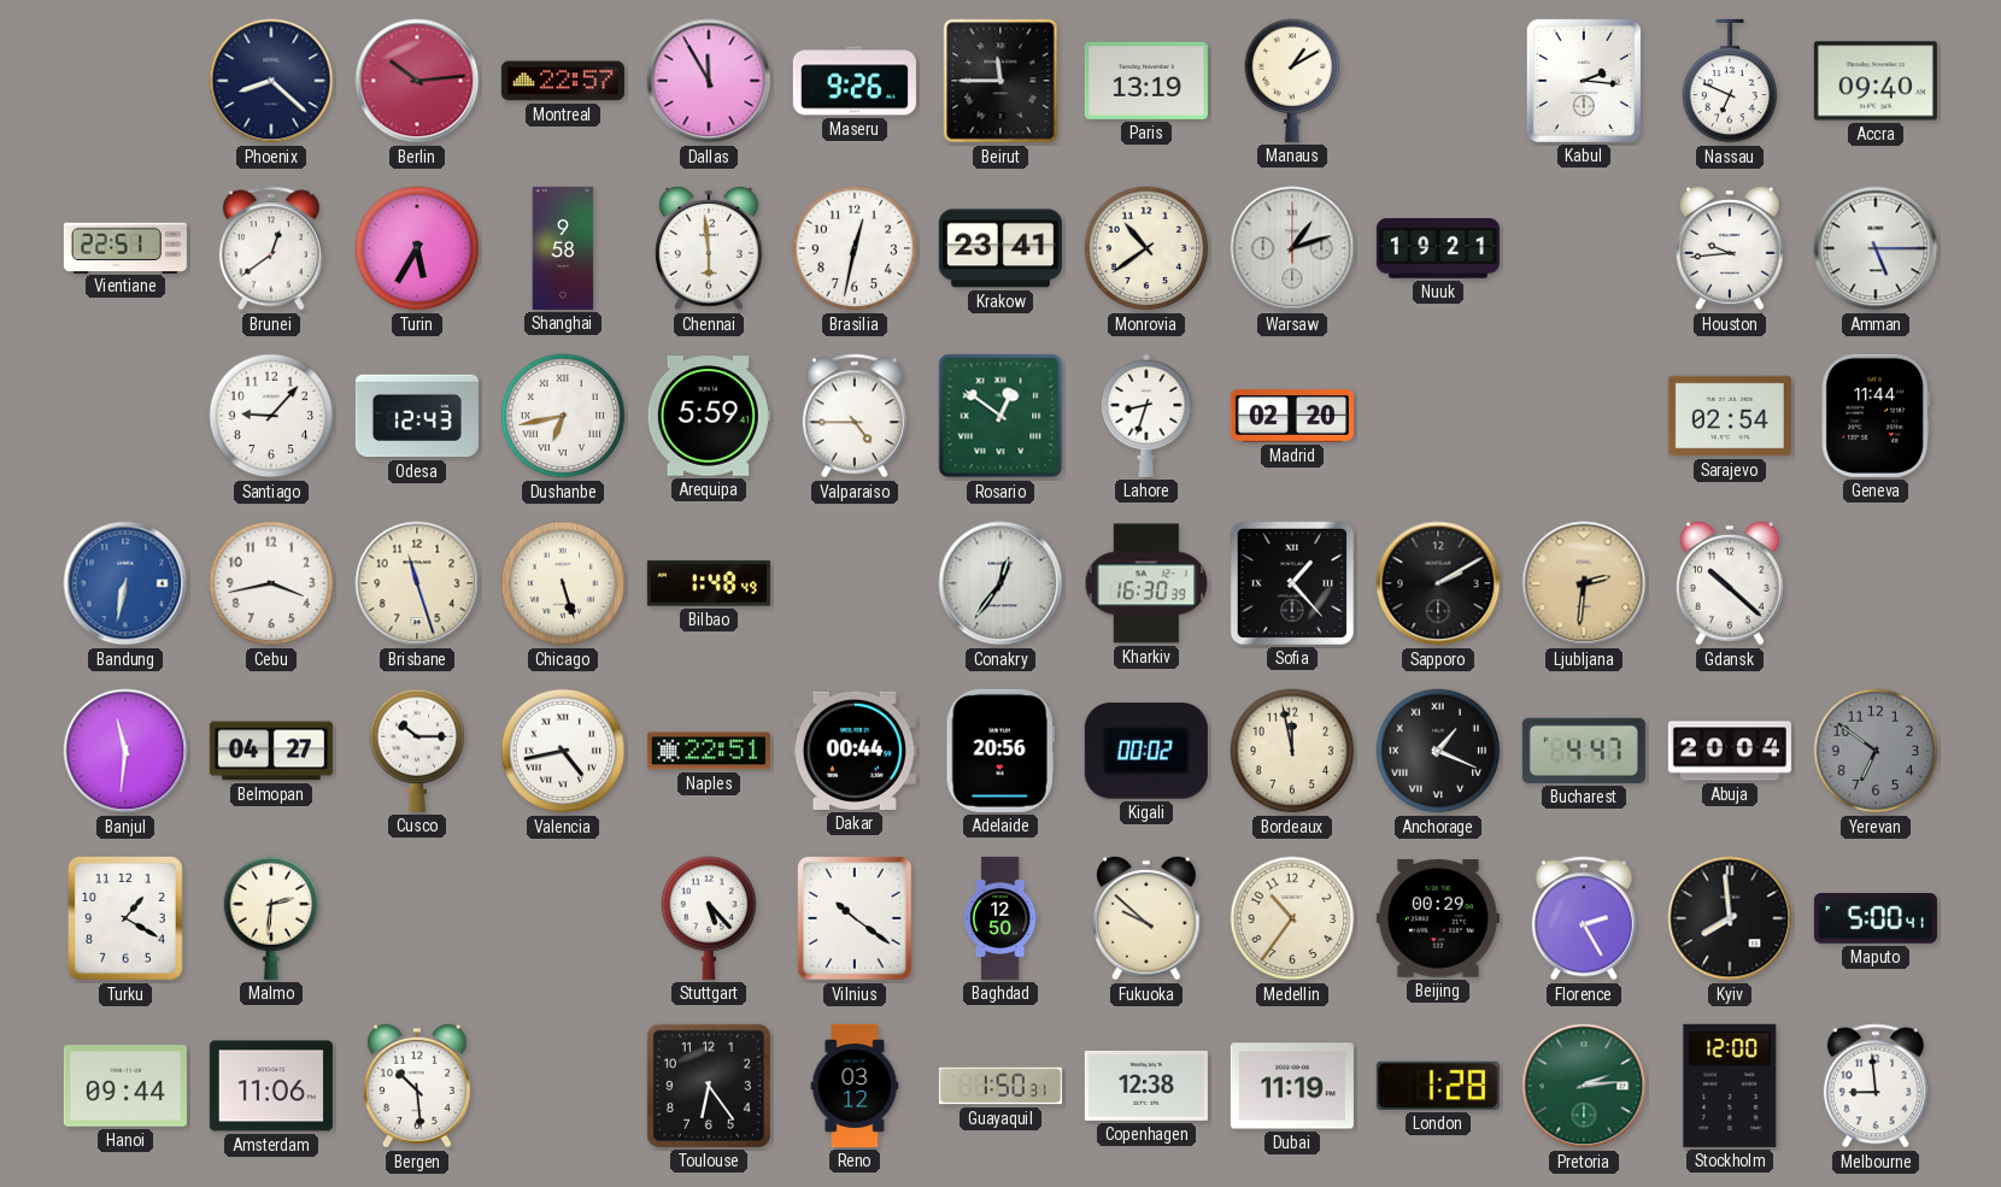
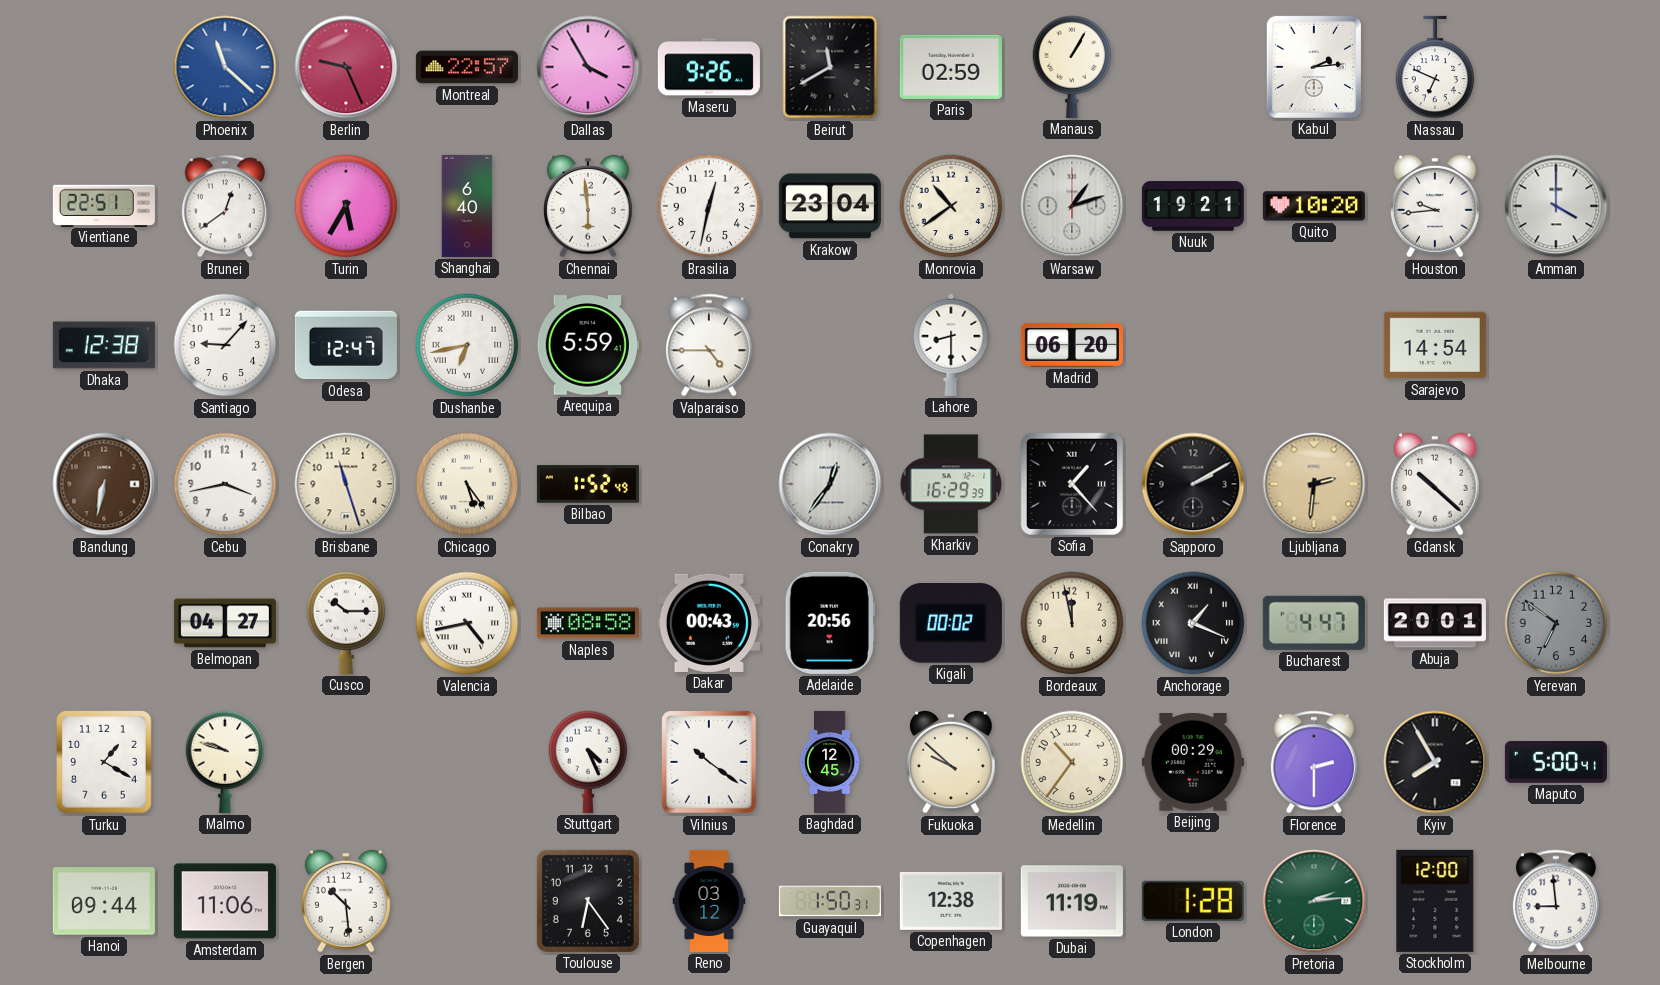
Phoenix: 8:22 -> 11:22 (225, 67)
Phoenix dial: navy -> blue (225, 67)
Berlin: 10:14 -> 9:26 (346, 67)
Dallas: 11:55 -> 3:55 (588, 67)
Beirut: 11:45 -> 11:40 (830, 67)
Paris: 13:19 -> 02:59 (951, 67)
Manaus: 1:10 -> 1:05 (1072, 67)
Kabul: 2:16 -> 2:14 (1314, 67)
Accra: 09:40 -> none (1876, 81)
Shanghai: 9:58 -> 6:40 (467, 206)
Krakow: 23:41 -> 23:04 (830, 206)
Quito: none -> 10:20 (1314, 206)
Amman: 5:15 -> 4:00 (1556, 206)
Dhaka: none -> 12:38 (104, 345)
Odesa: 12:43 -> 12:47 (346, 345)
Rosario: 12:51 -> none (1000, 416)
Lahore: 8:33 -> 8:30 (951, 345)
Madrid: 02:20 -> 06:20 (1072, 345)
Sarajevo: 02:54 -> 14:54 (1435, 345)
Geneva: 11:44 -> none (1876, 416)
Bandung dial: blue -> brown (104, 484)
Chicago: 5:27 -> 5:24 (467, 484)
Bilbao: 1:48 -> 1:52 (588, 484)
Kharkiv: 16:30 -> 16:29 (951, 484)
Banjul: 11:31 -> none (125, 751)
Naples: 22:51 -> 08:58 (588, 623)
Dakar: 00:44 -> 00:43 (709, 623)
Abuja: 20:04 -> 20:01 (1435, 623)
Malmo: 2:31 -> 9:48 (225, 762)
Stuttgart: 5:23 -> 4:26 (588, 762)
Baghdad: 12:50 -> 12:45 (830, 762)
Florence: 2:25 -> 2:30 (1314, 762)
Kyiv: 7:59 -> 7:55 (1435, 762)
